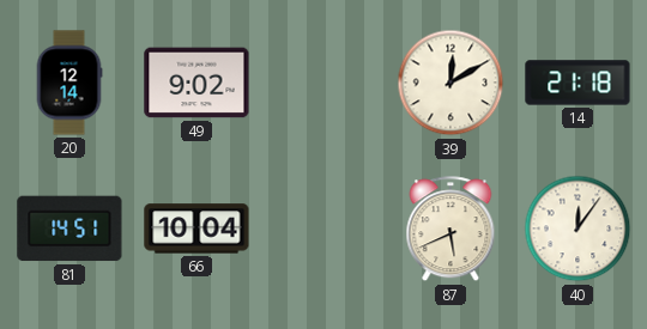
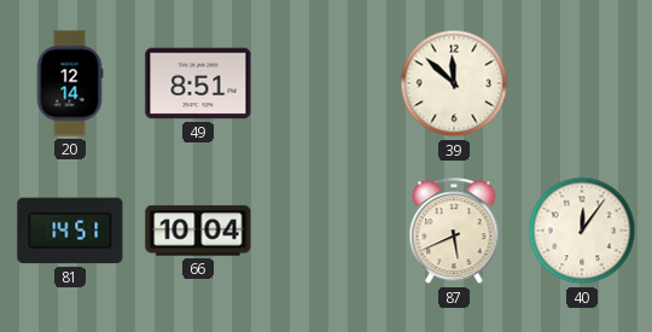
49: 9:02 -> 8:51 (198, 83)
39: 12:10 -> 11:52 (454, 83)
14: 21:18 -> none (578, 83)
